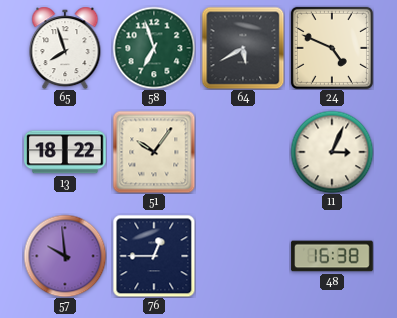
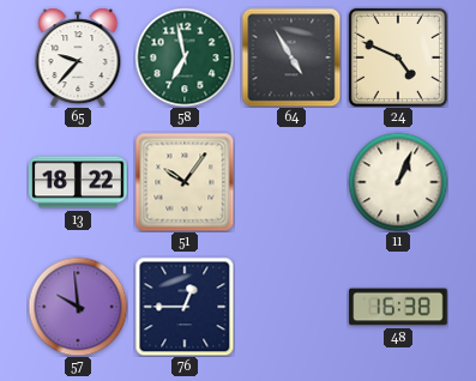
65: 7:57 -> 9:37 (78, 58)
58: 6:57 -> 6:58 (185, 58)
64: 5:40 -> 4:55 (291, 58)
11: 3:04 -> 1:04 (398, 182)
